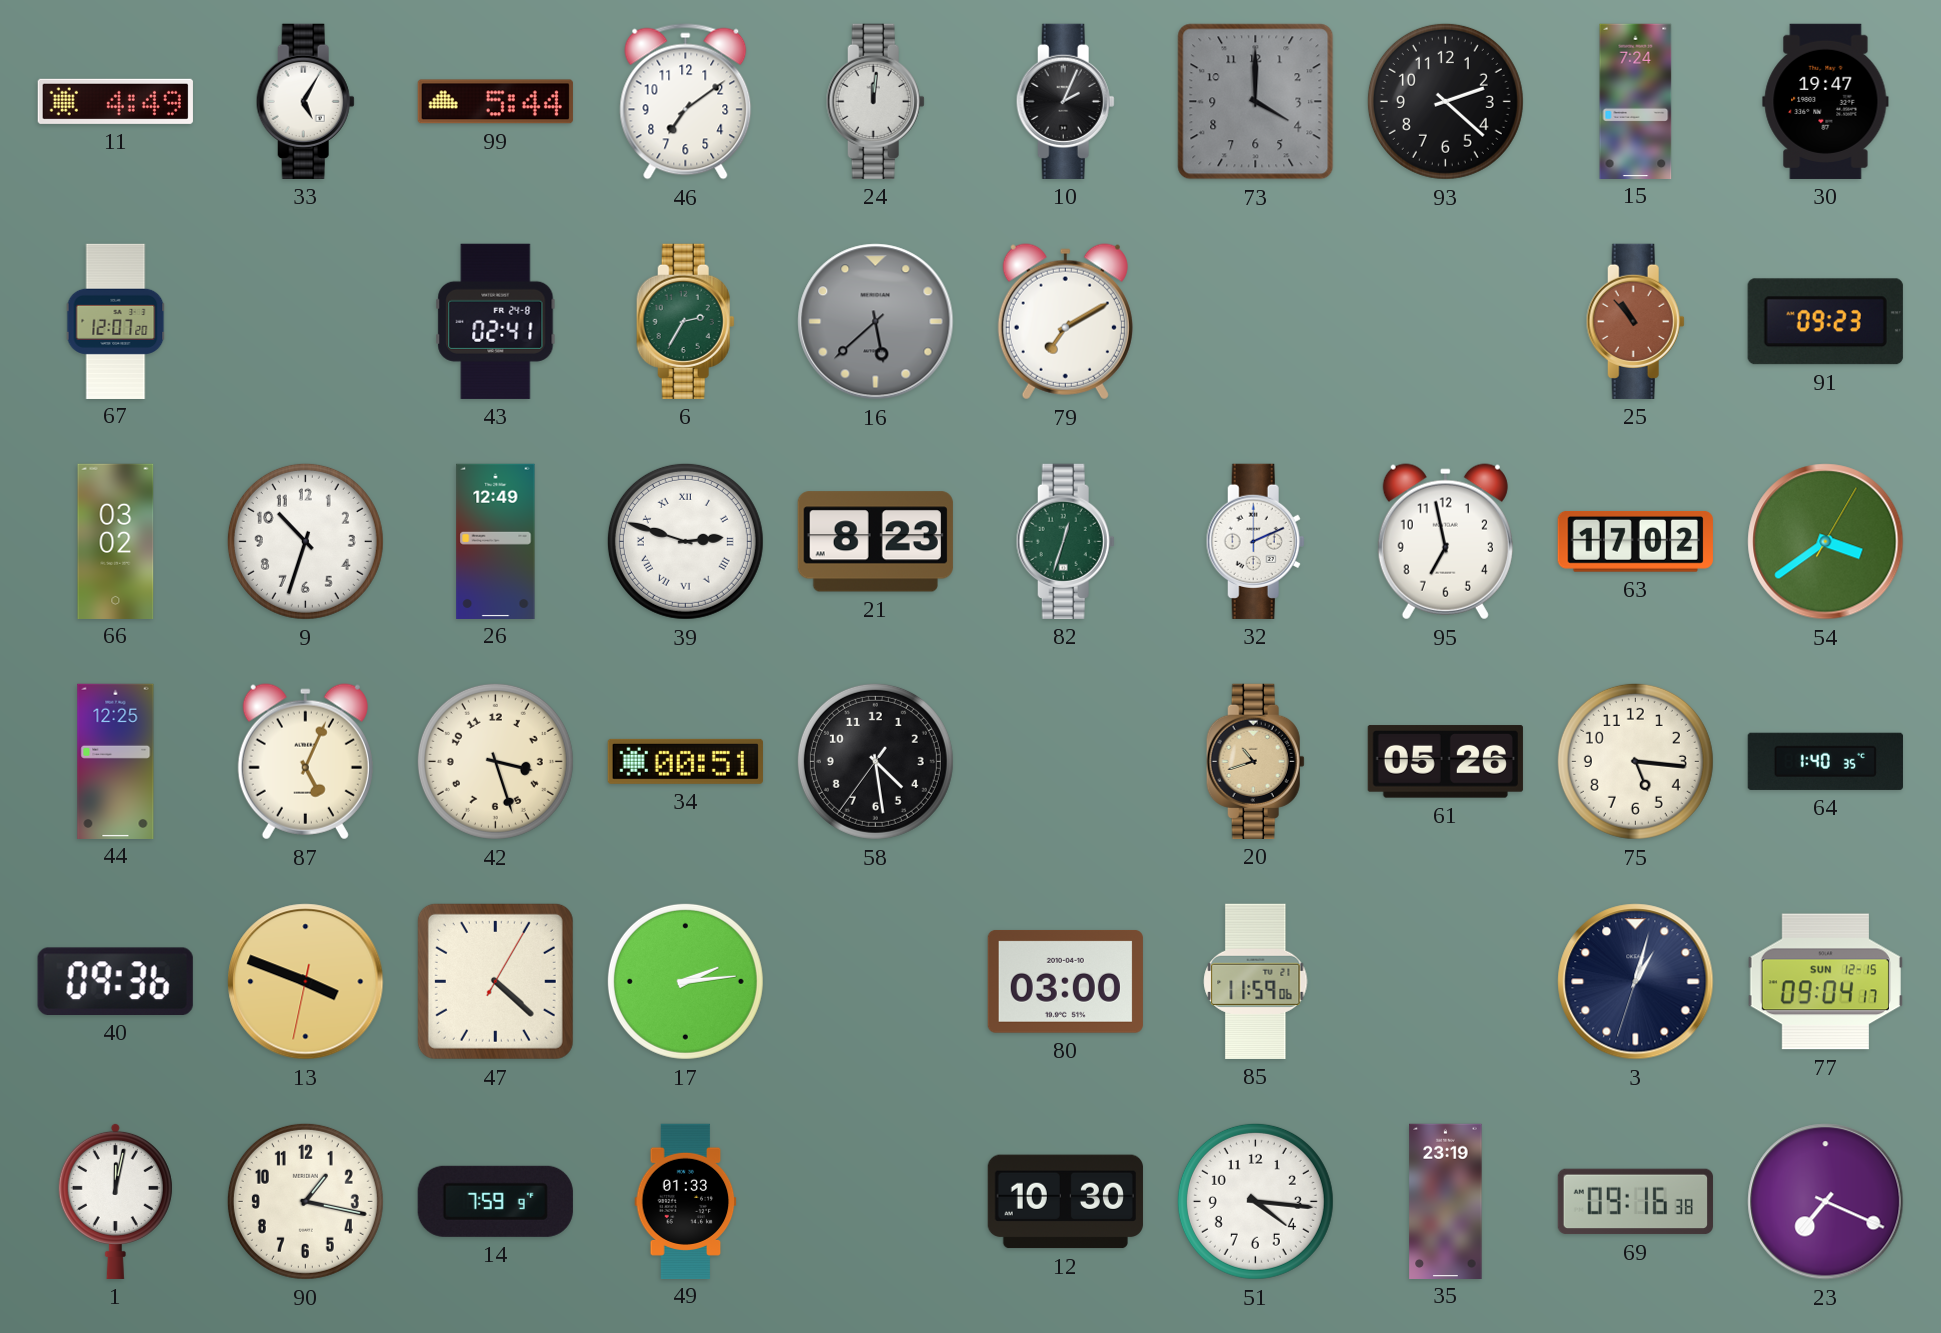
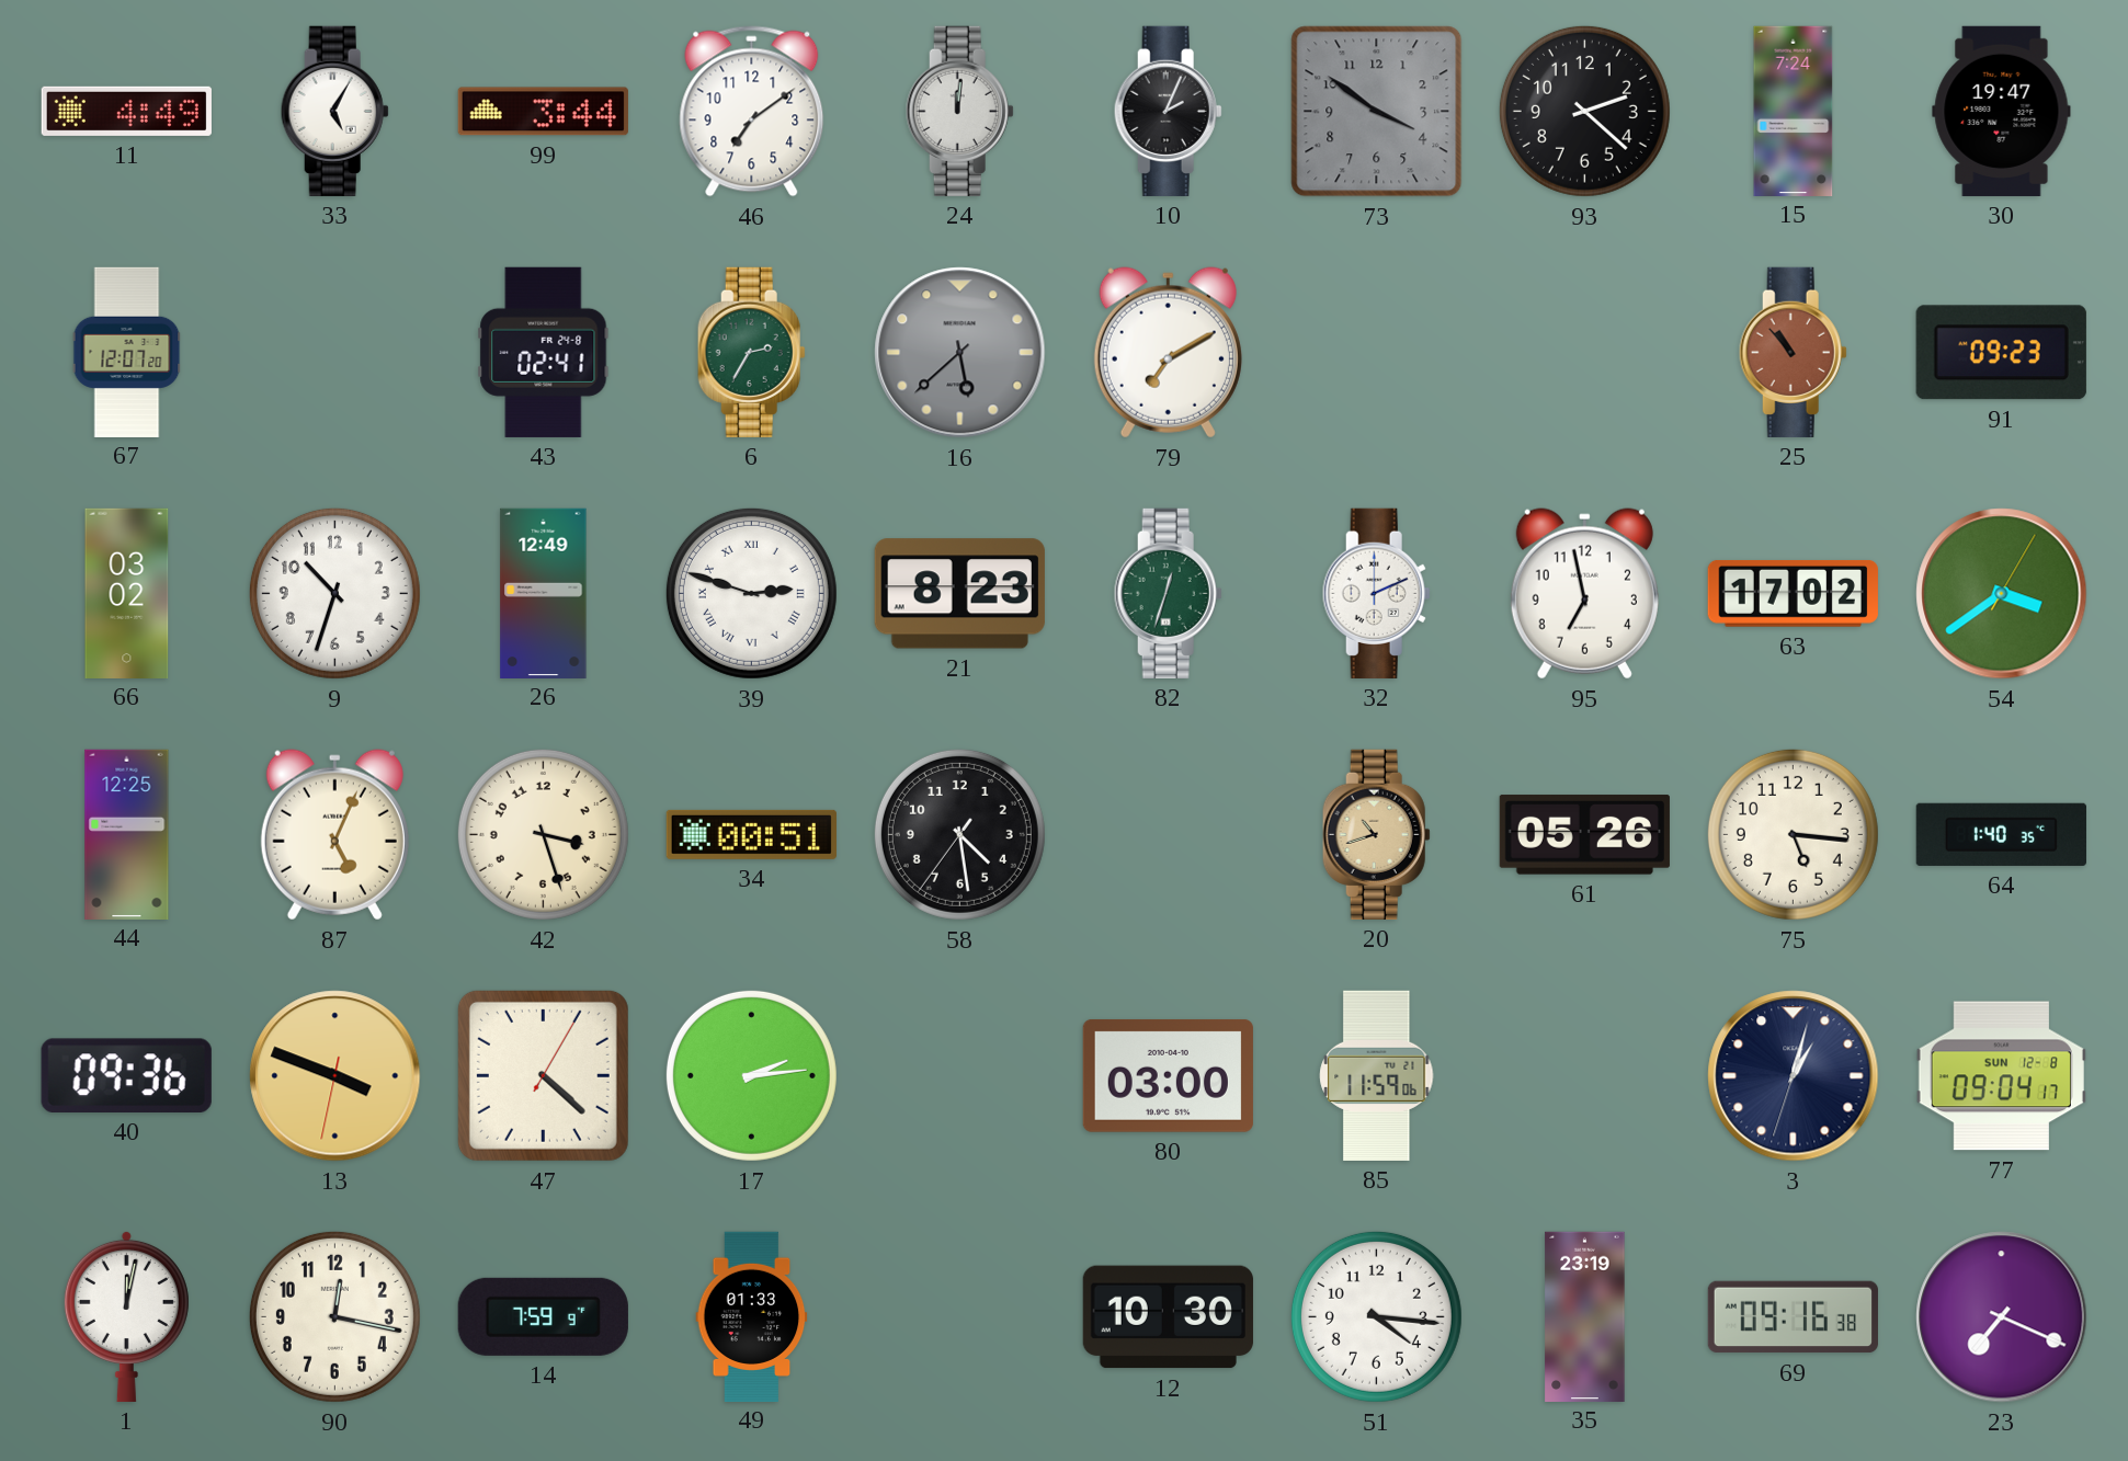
99: 5:44 -> 3:44 (543, 112)
73: 4:00 -> 3:51 (1377, 112)
77 date: SUN 12-15 -> SUN 12-8 (2001, 1076)
90: 1:17 -> 12:17 (334, 1316)
